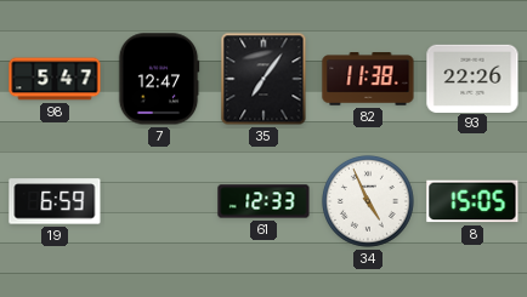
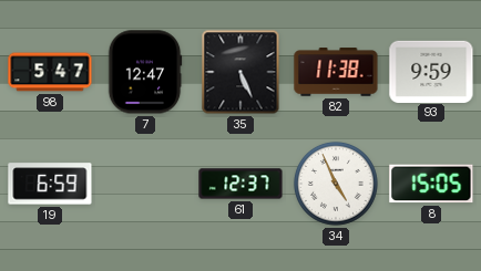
35: 7:06 -> 5:26 (240, 72)
93: 22:26 -> 9:59 (431, 71)
61: 12:33 -> 12:37 (240, 184)
